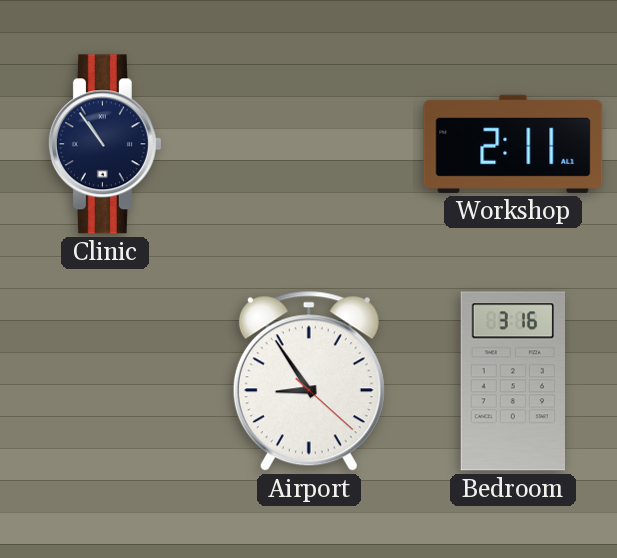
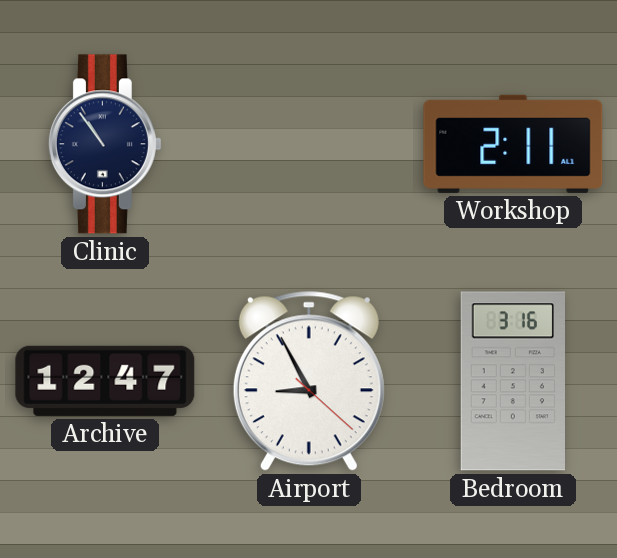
Archive: none -> 12:47 (105, 381)
Airport: 8:54 -> 8:55 (309, 381)
